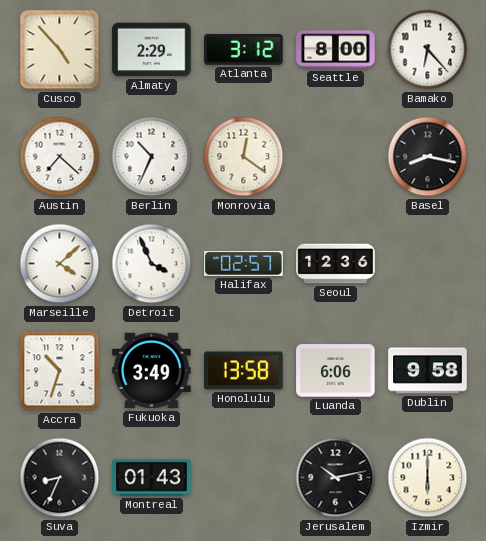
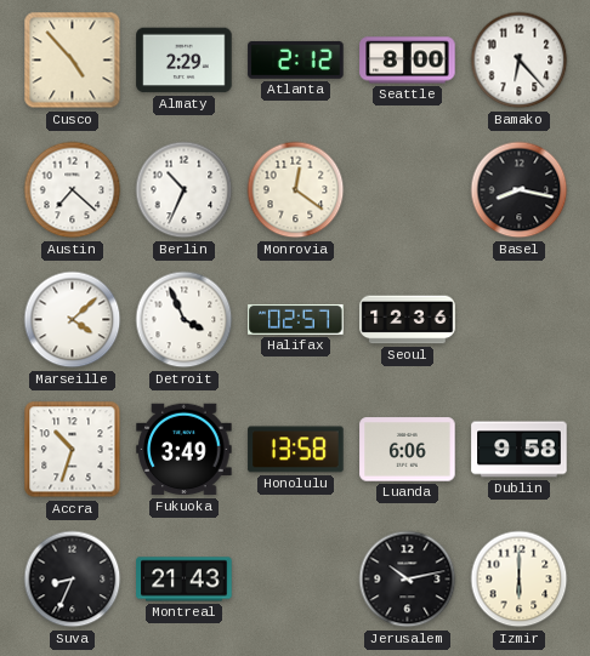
Atlanta: 3:12 -> 2:12 (296, 61)
Montreal: 01:43 -> 21:43 (185, 580)
